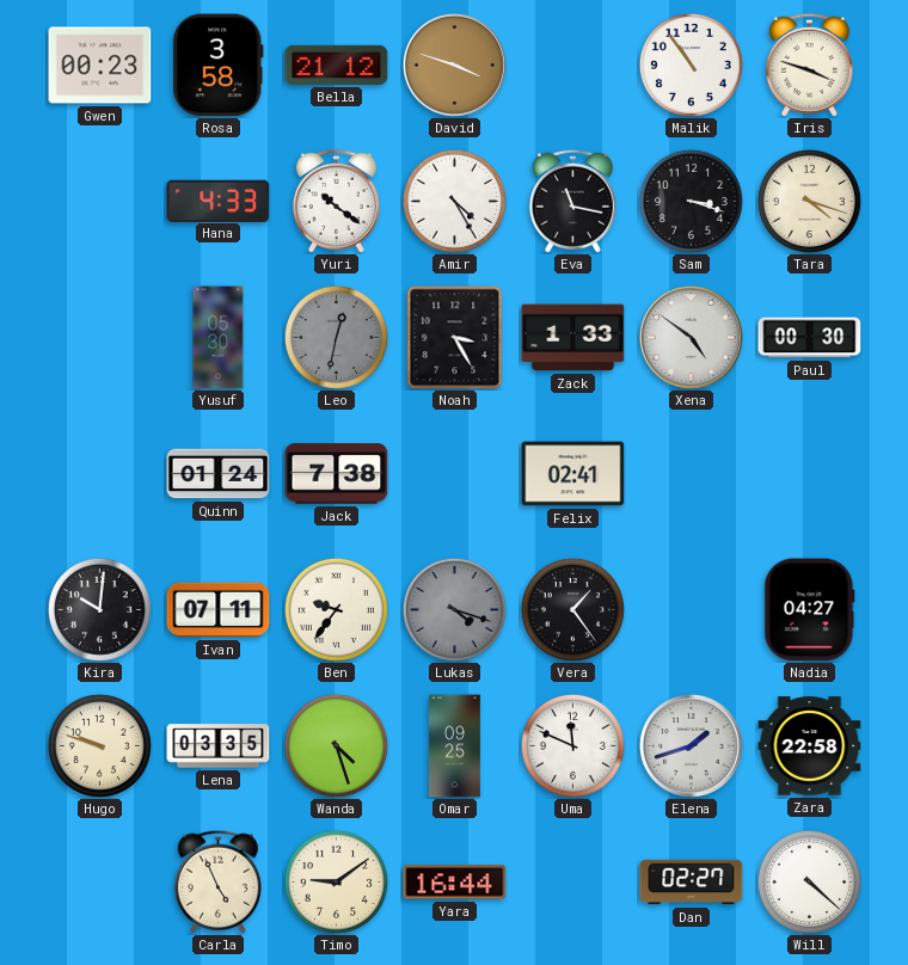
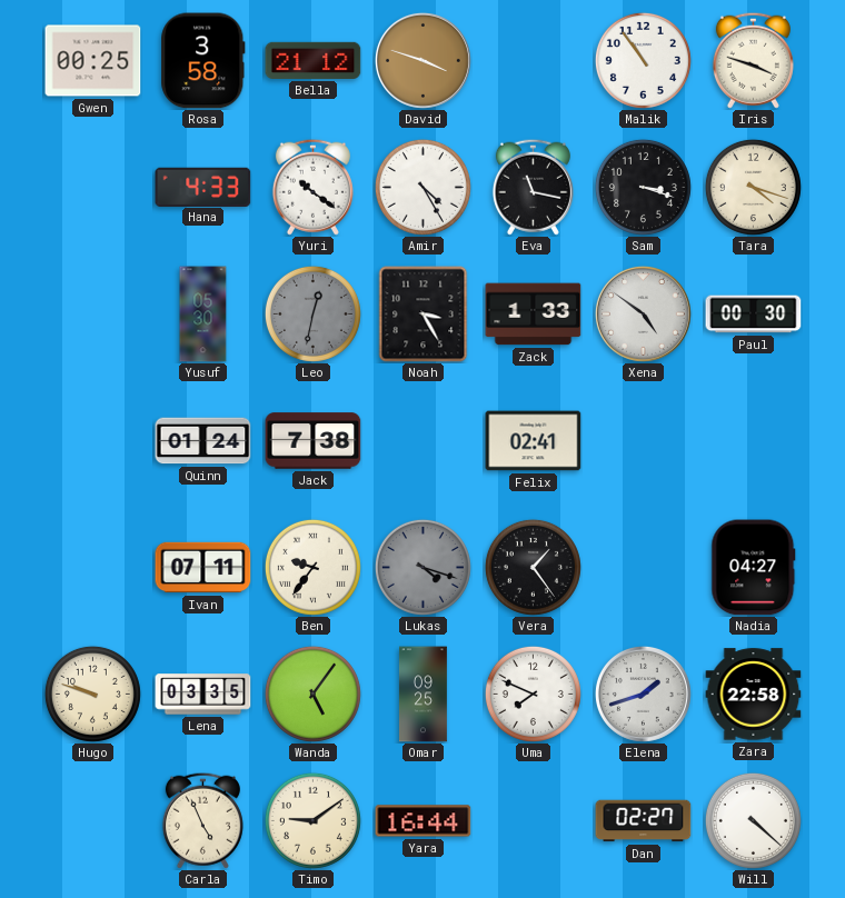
Gwen: 00:23 -> 00:25 (93, 61)
Kira: 10:01 -> none (99, 609)
Wanda: 4:27 -> 5:06 (312, 694)
Uma: 11:49 -> 7:49 (533, 694)
